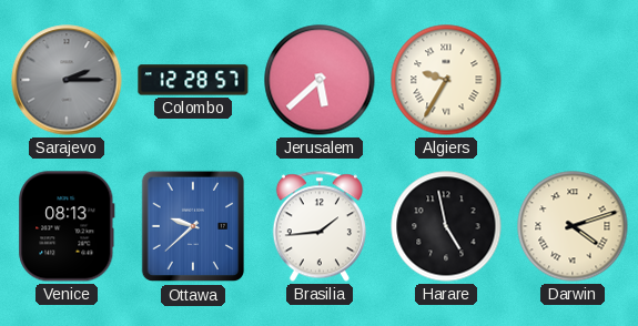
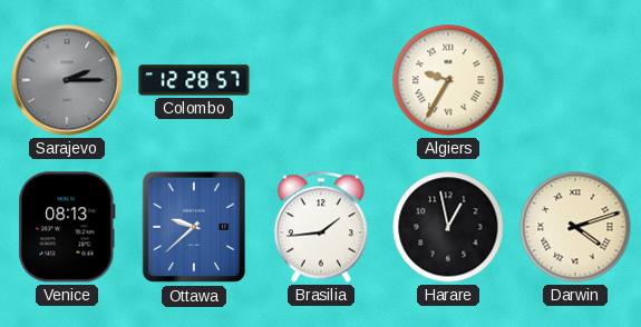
Jerusalem: 5:38 -> none (320, 80)
Harare: 4:58 -> 12:58 (448, 227)
